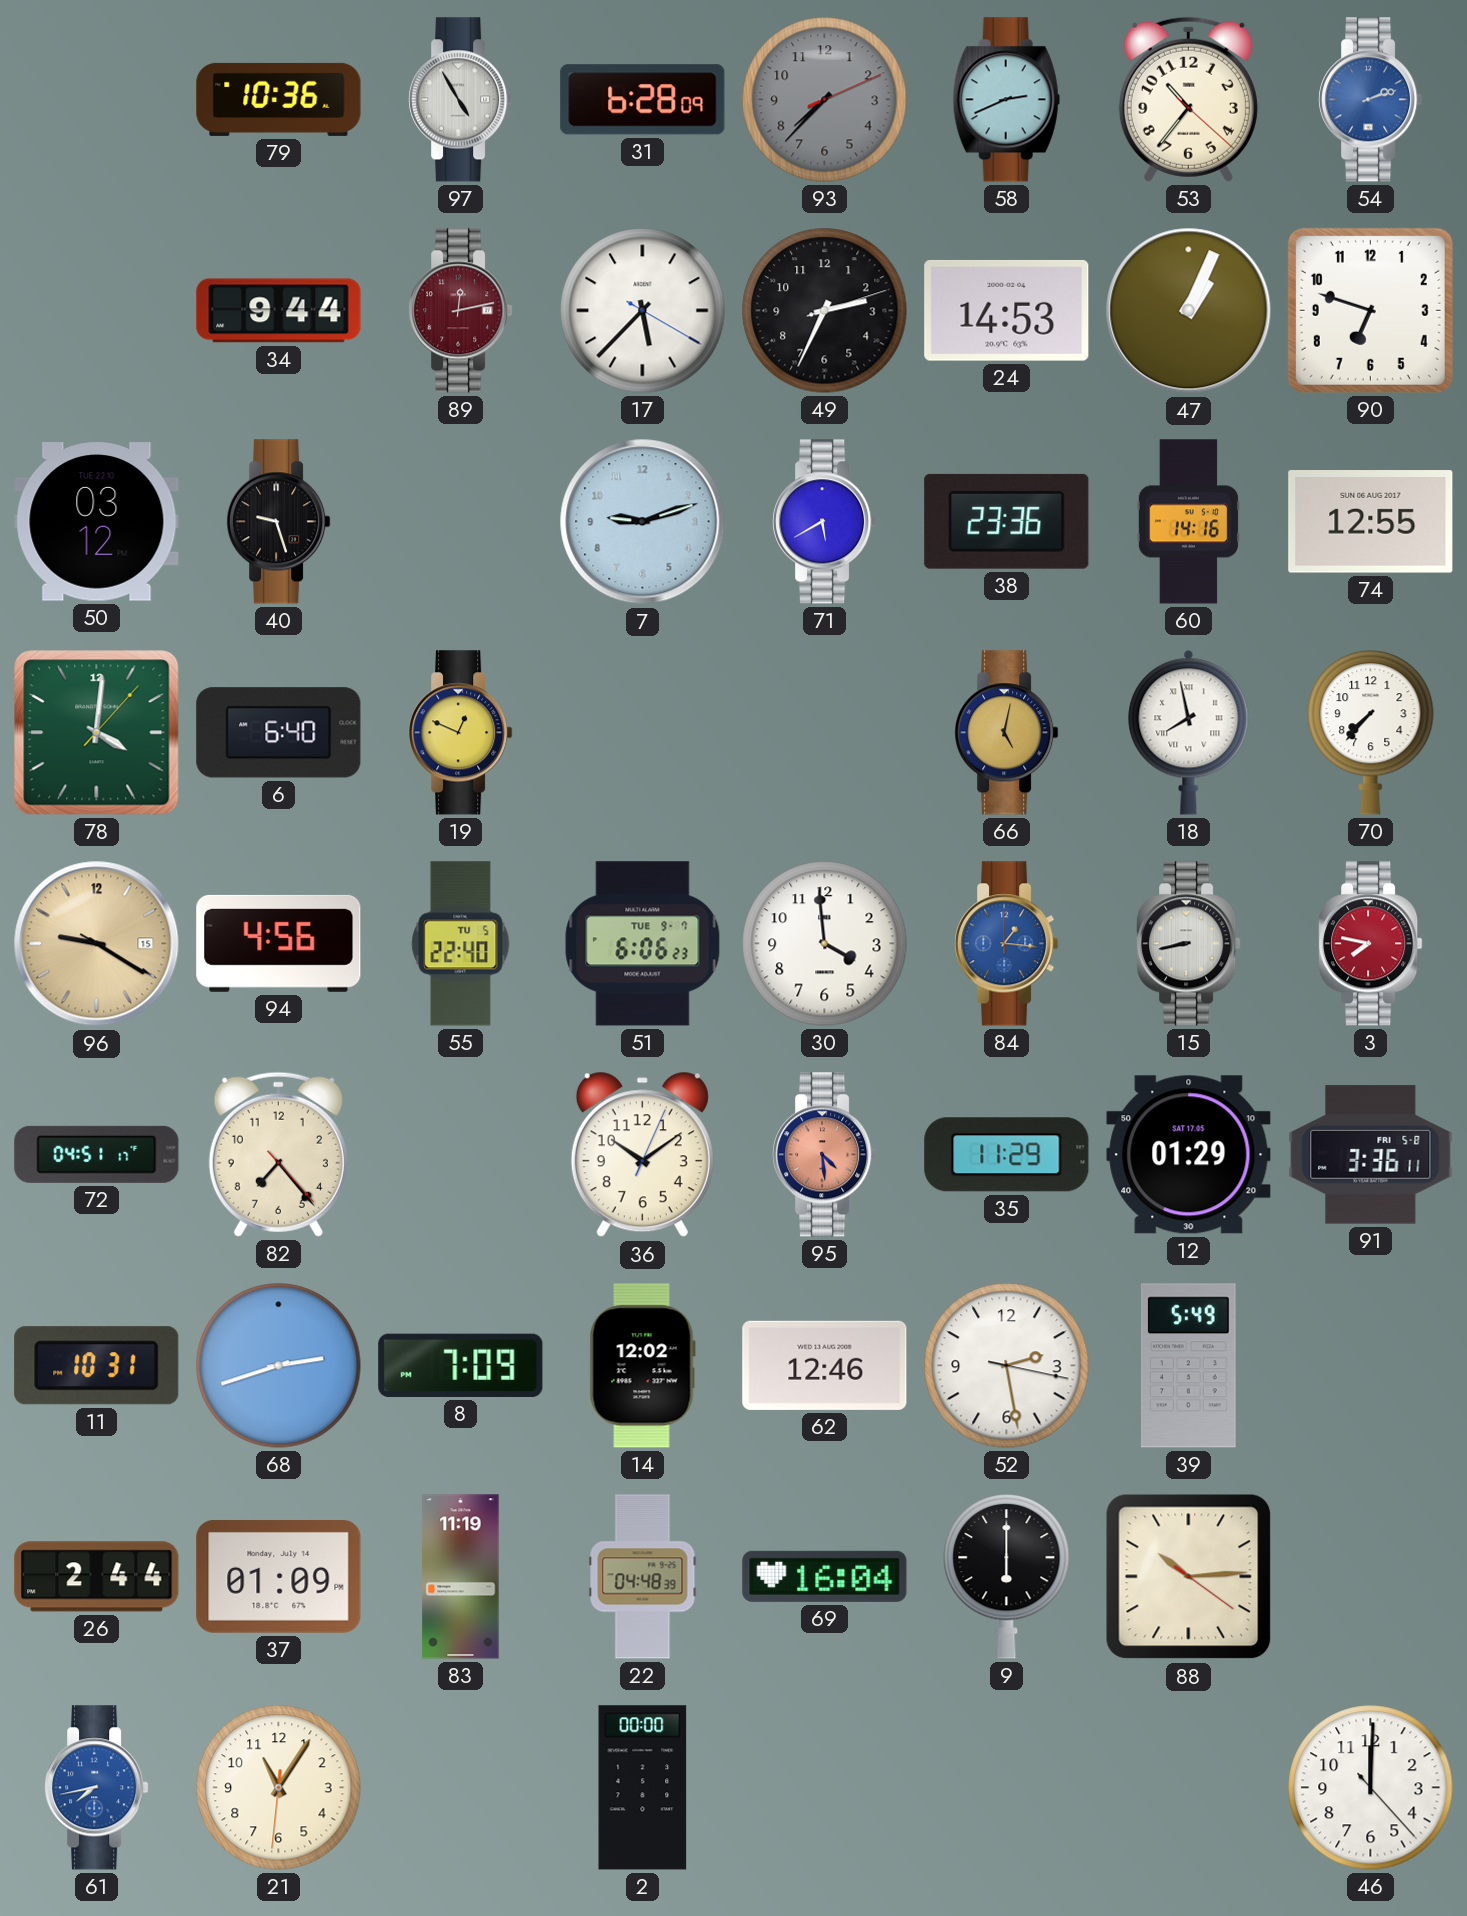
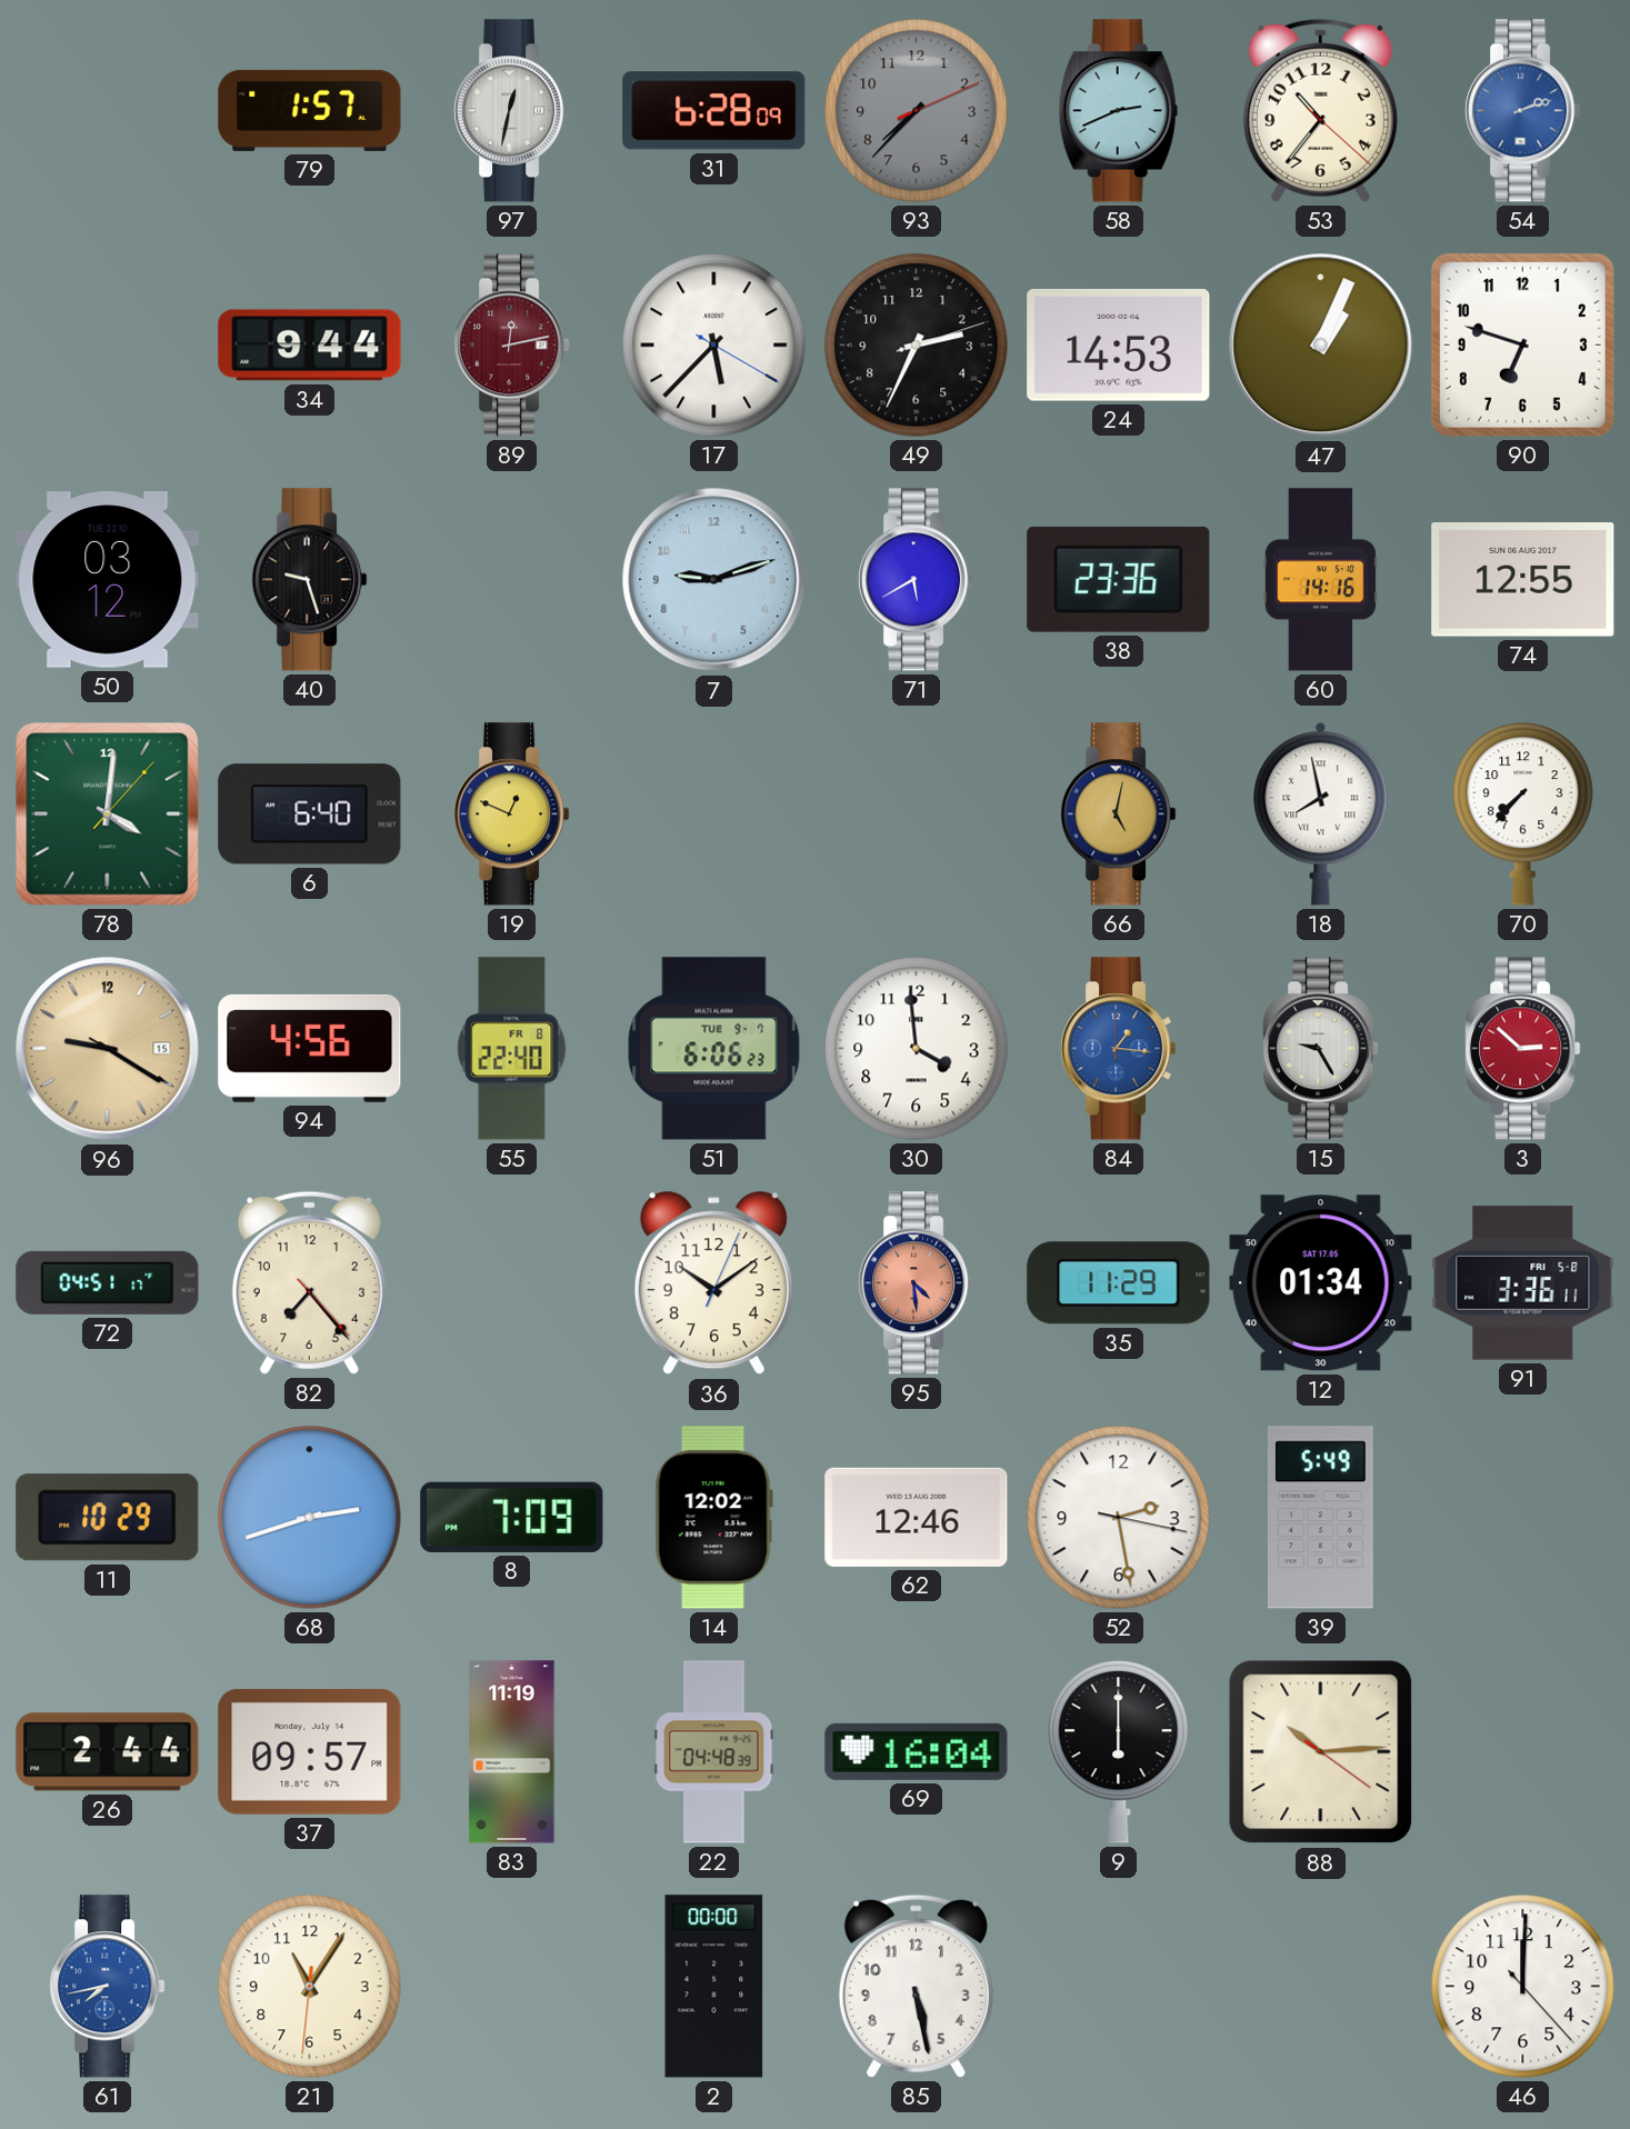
79: 10:36 -> 1:57 (310, 110)
97: 4:55 -> 12:32 (512, 111)
55 date: TU 5 -> FR 8 (512, 1049)
15: 8:43 -> 9:25 (1321, 1049)
3: 7:47 -> 2:52 (1523, 1049)
12: 01:29 -> 01:34 (1321, 1283)
11: 10:31 -> 10:29 (108, 1518)
37: 01:09 -> 09:57 (310, 1751)
85: none -> 5:28 (916, 1986)
